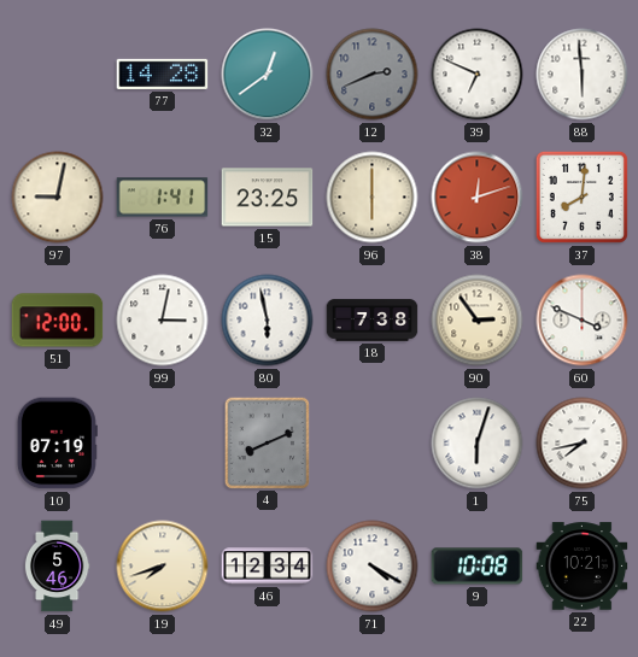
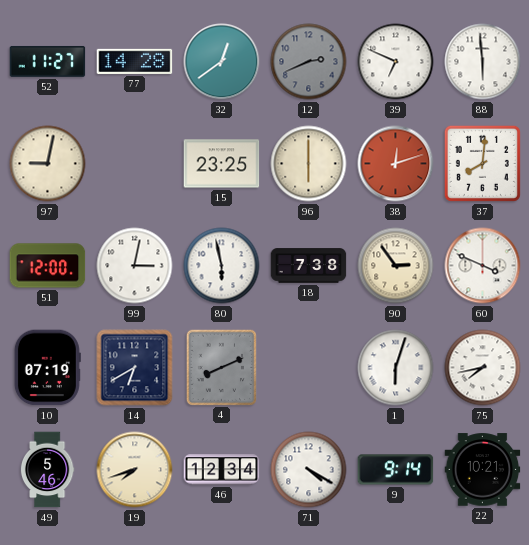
52: none -> 11:27 (48, 62)
76: 1:41 -> none (163, 198)
14: none -> 6:40 (135, 368)
9: 10:08 -> 9:14 (396, 470)
